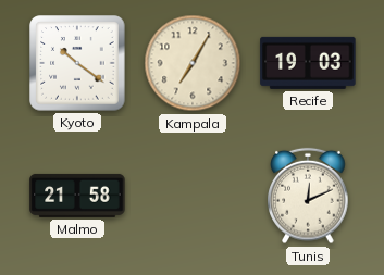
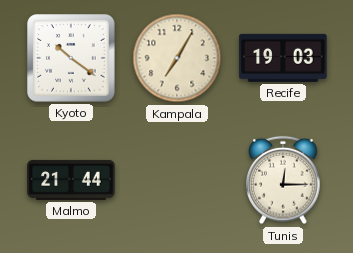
Malmo: 21:58 -> 21:44 (71, 180)
Tunis: 12:11 -> 12:15 (283, 180)
